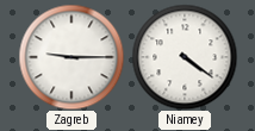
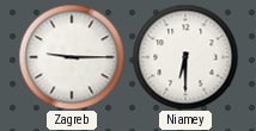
Niamey: 4:21 -> 6:30 (185, 57)
